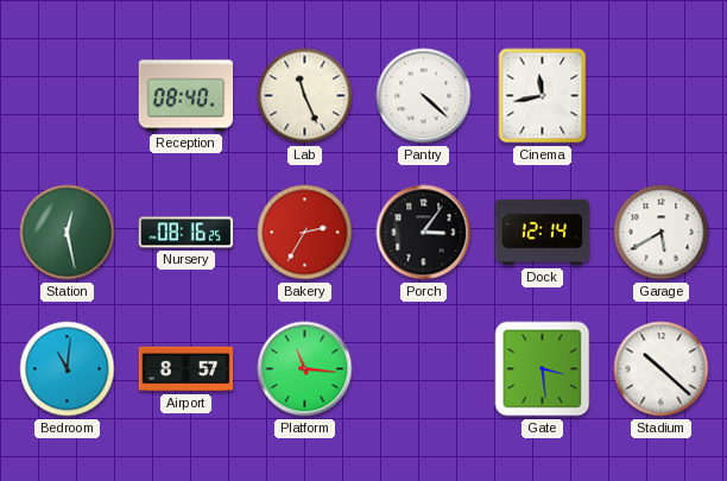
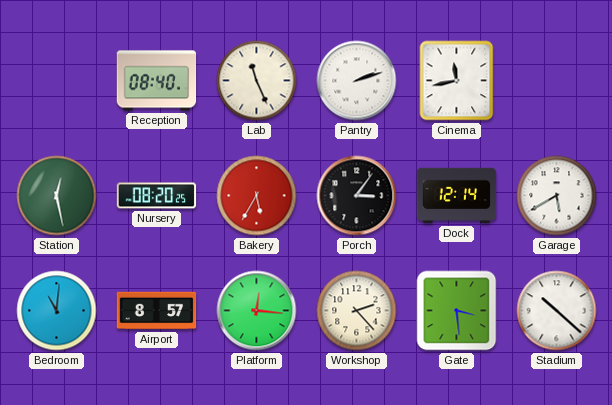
Pantry: 4:22 -> 2:12 (357, 81)
Nursery: 08:16 -> 08:20 (157, 196)
Bakery: 2:35 -> 5:35 (257, 196)
Platform: 11:16 -> 12:16 (257, 311)
Workshop: none -> 2:23 (357, 311)
